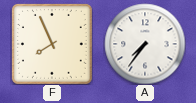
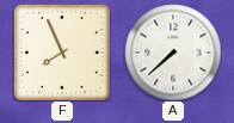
A: 7:36 -> 7:38 (173, 53)
